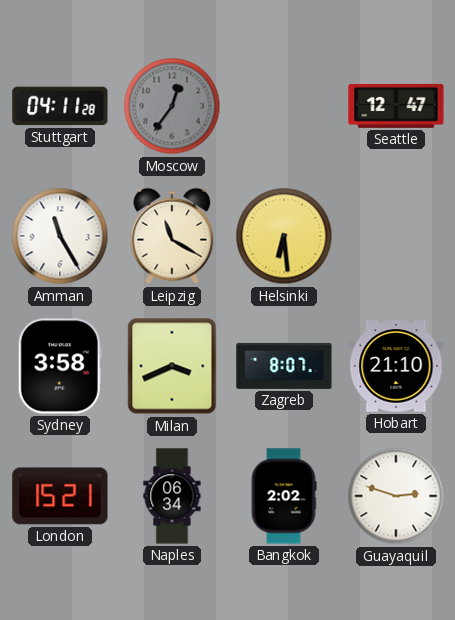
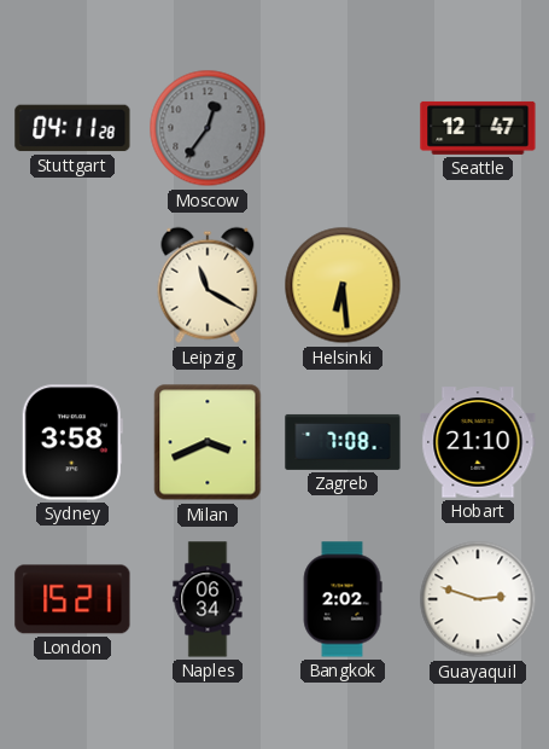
Amman: 11:25 -> none (60, 236)
Zagreb: 8:07 -> 7:08 (343, 442)
